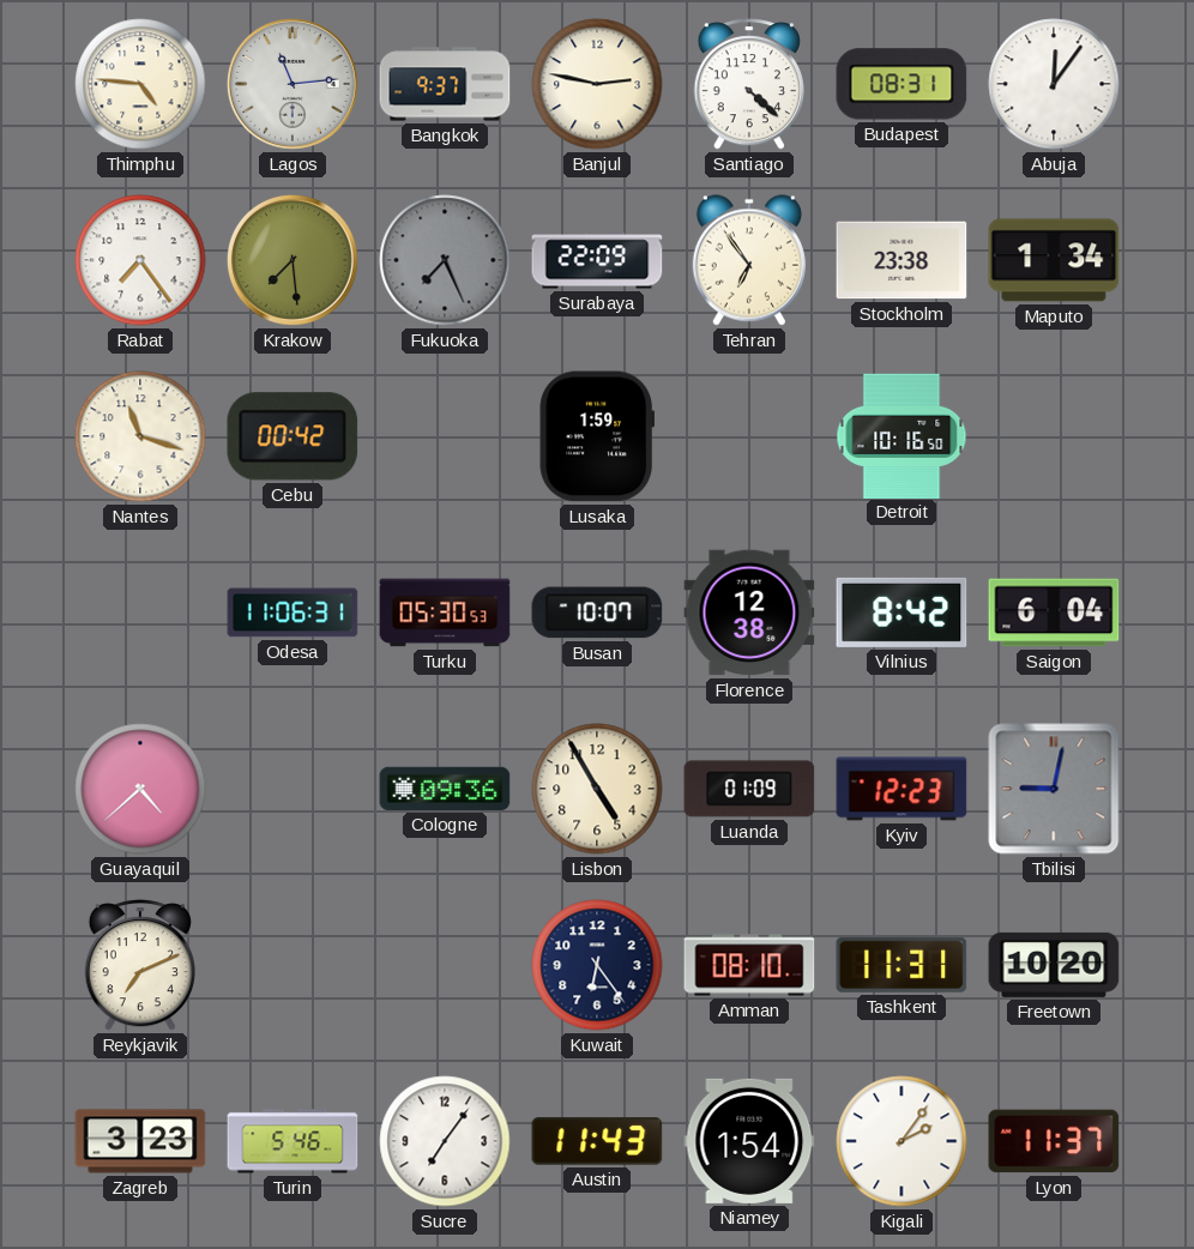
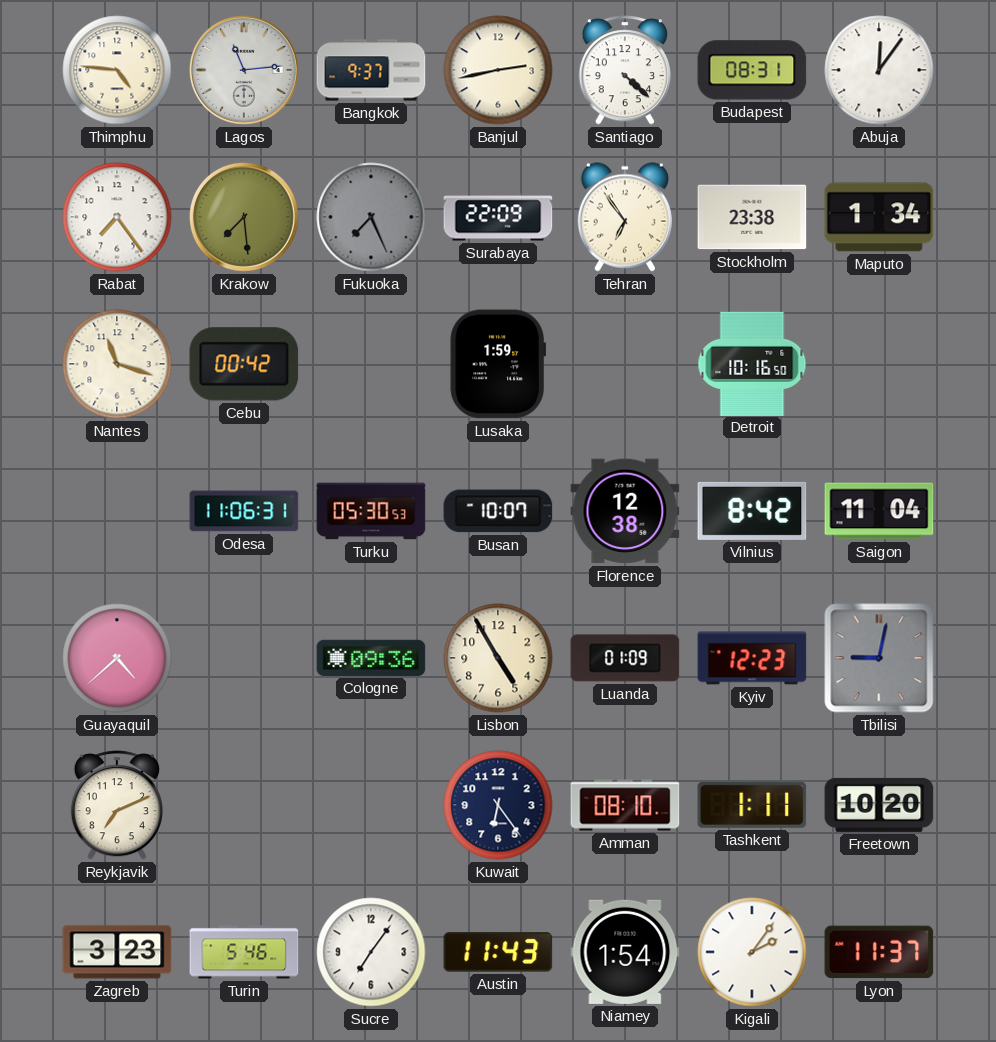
Banjul: 2:47 -> 2:43 (498, 70)
Saigon: 6:04 -> 11:04 (879, 511)
Tashkent: 11:31 -> 1:11 (752, 805)
